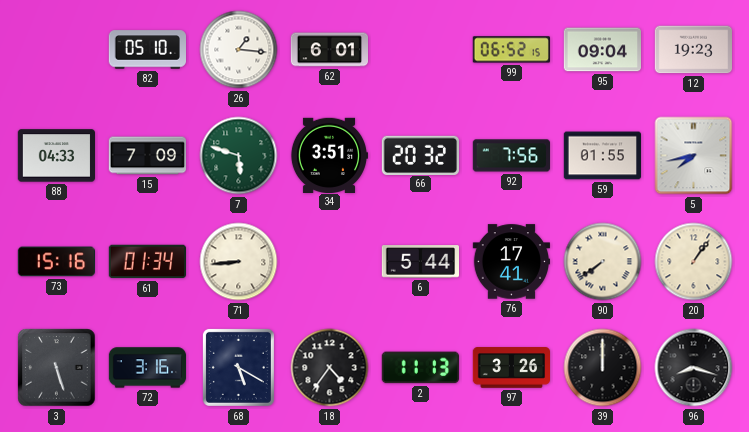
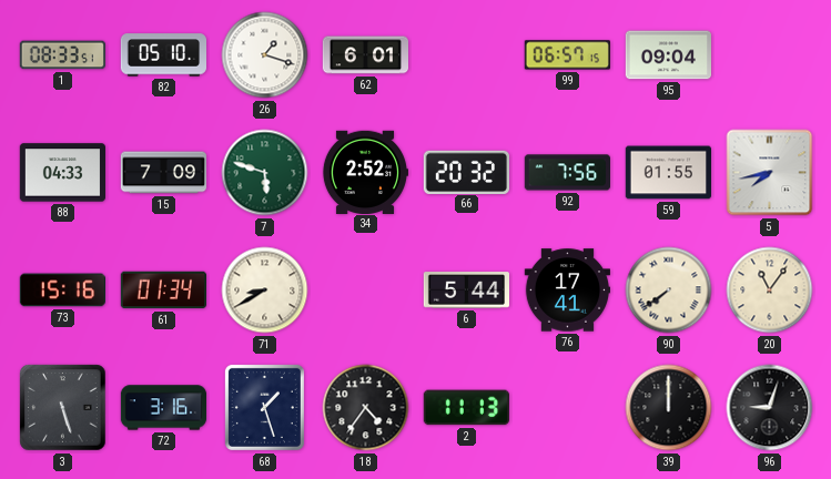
1: none -> 08:33 (62, 55)
26: 1:16 -> 1:18 (265, 55)
99: 06:52 -> 06:57 (567, 55)
12: 19:23 -> none (693, 50)
34: 3:51 -> 2:52 (364, 172)
71: 8:44 -> 8:40 (265, 291)
20: 1:06 -> 11:06 (770, 291)
68: 5:20 -> 1:27 (264, 407)
97: 3:26 -> none (512, 368)
96: 8:18 -> 9:03 (770, 408)
